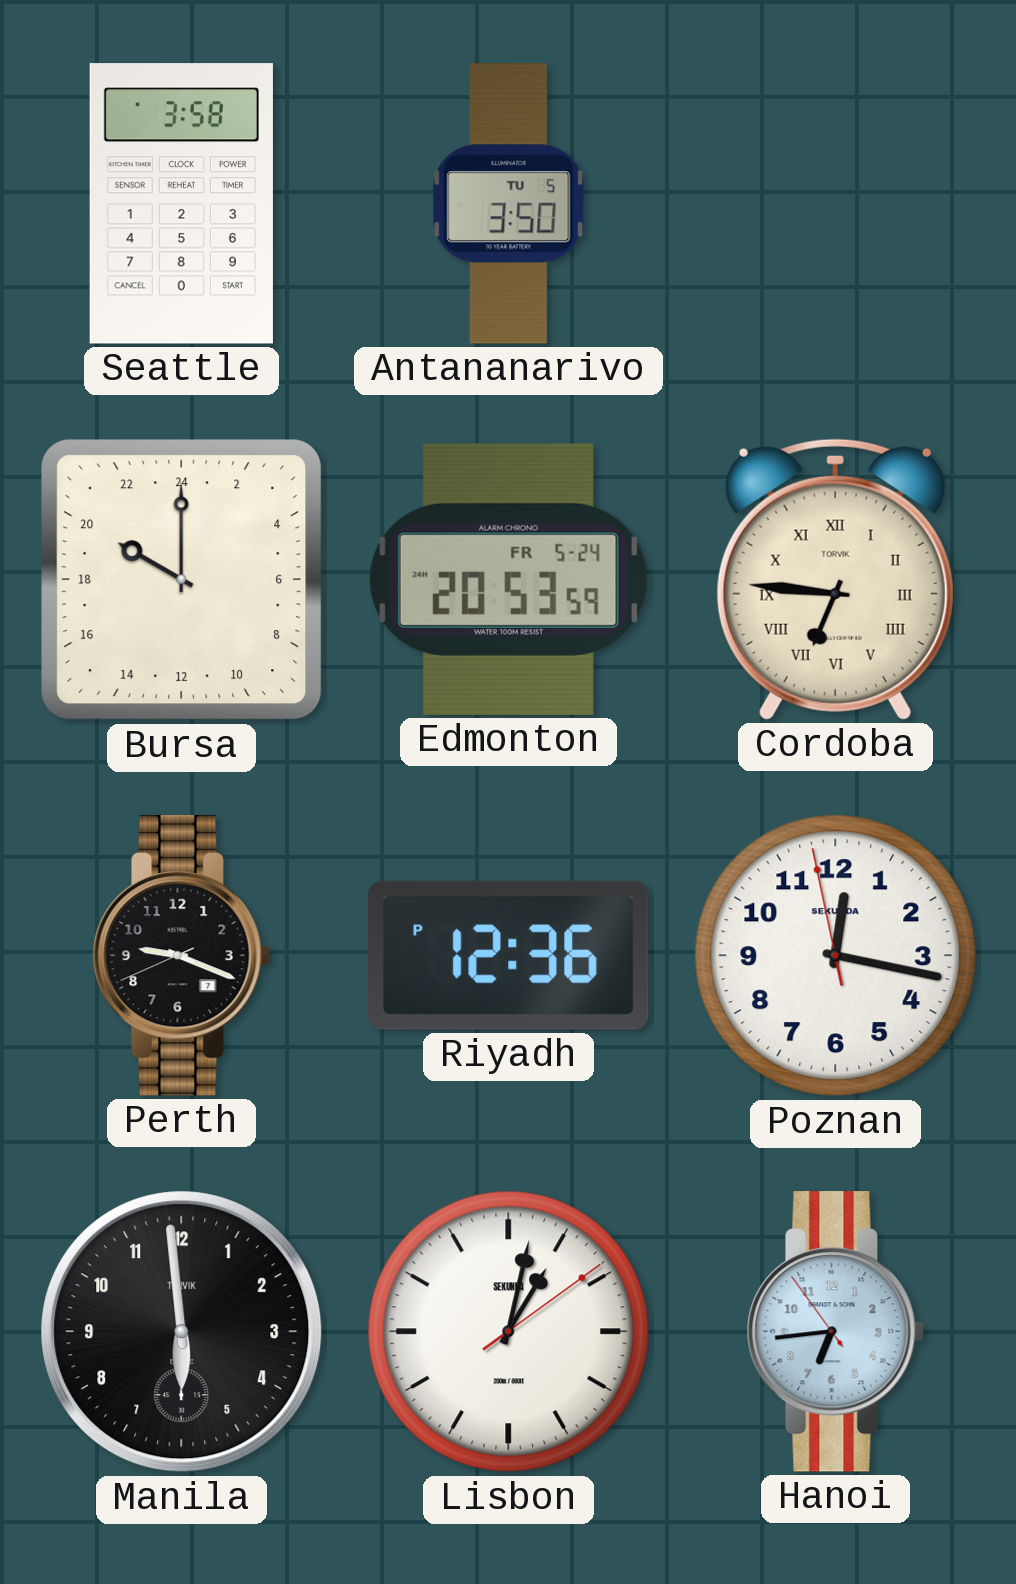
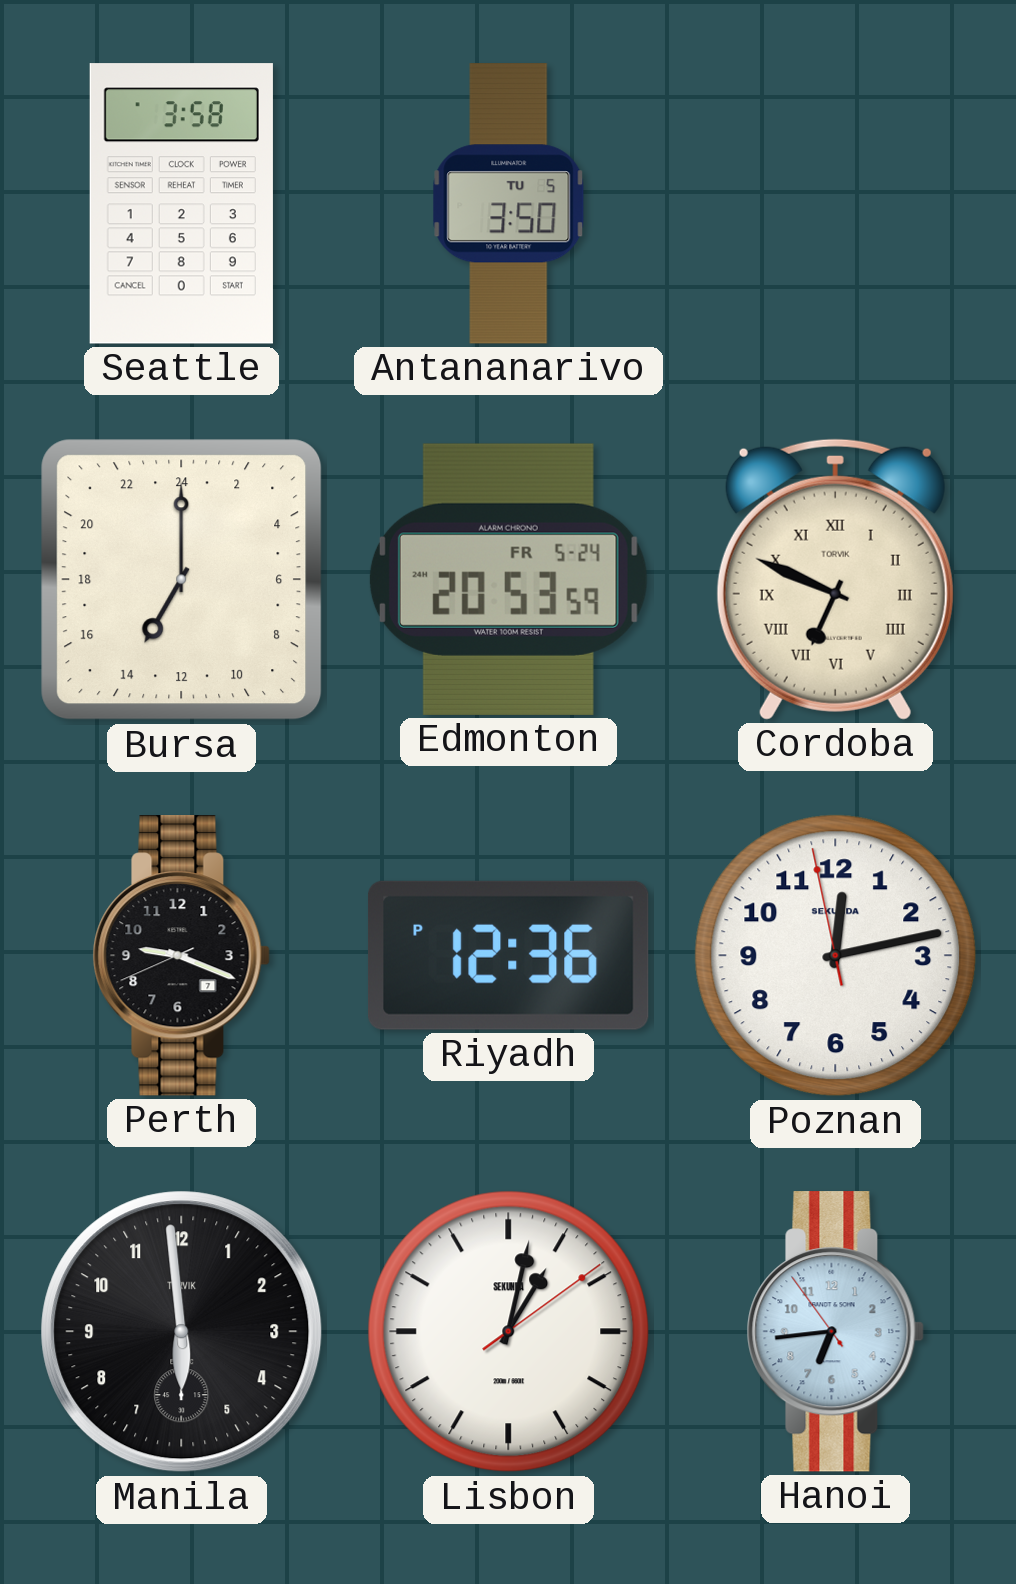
Bursa: 20:00 -> 14:00 (182, 580)
Cordoba: 6:46 -> 6:49 (835, 579)
Poznan: 12:16 -> 12:12 (836, 956)
